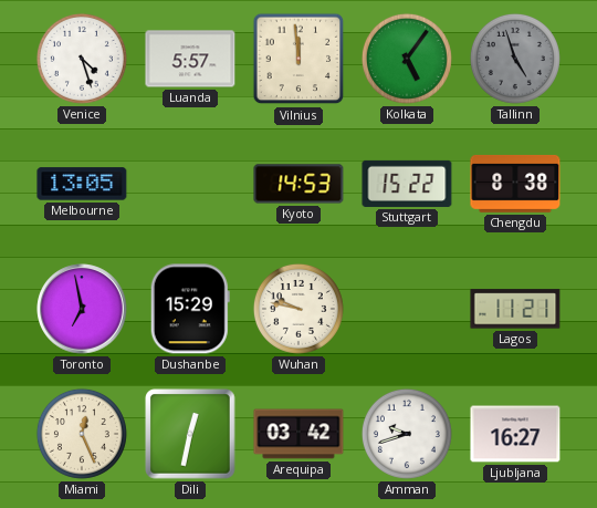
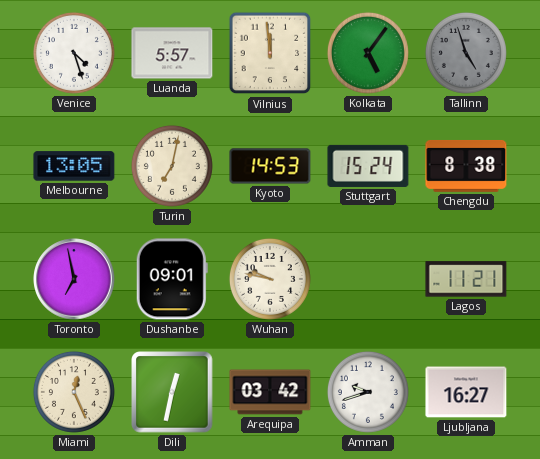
Turin: none -> 7:02 (172, 166)
Stuttgart: 15:22 -> 15:24 (368, 166)
Dushanbe: 15:29 -> 09:01 (172, 279)
